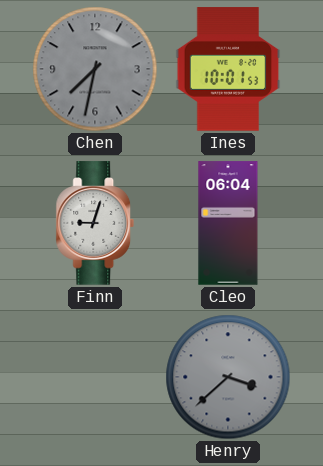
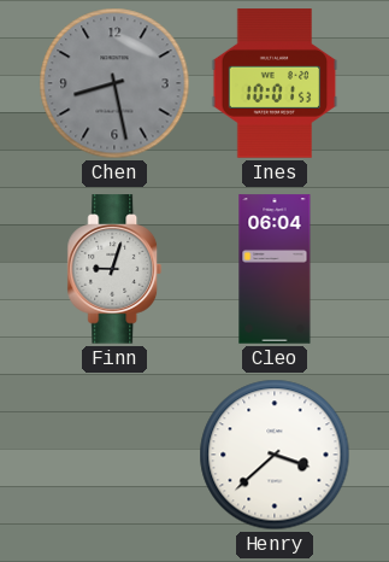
Chen: 7:32 -> 8:28 (114, 83)
Henry dial: grey -> white (275, 455)
